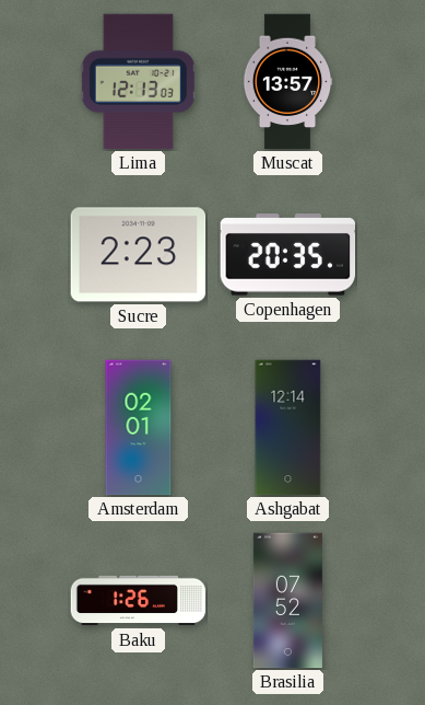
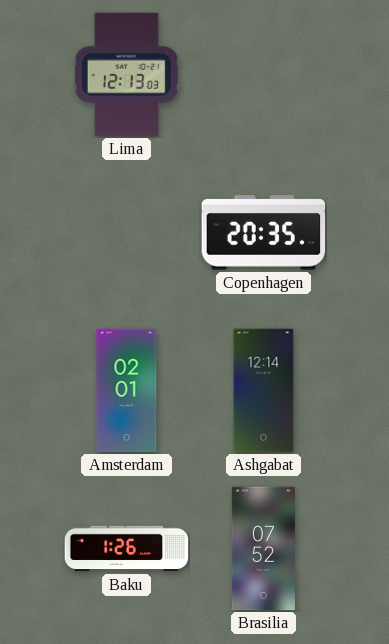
Muscat: 13:57 -> none (287, 82)
Sucre: 2:23 -> none (139, 255)
